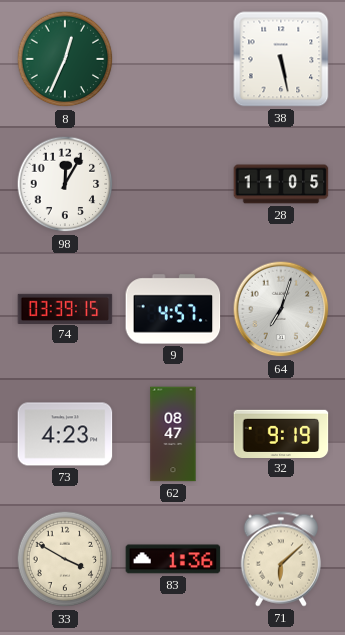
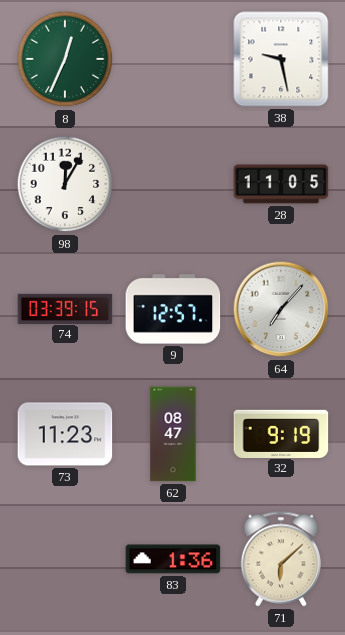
38: 5:28 -> 9:28 (281, 59)
9: 4:57 -> 12:57 (173, 309)
64: 7:03 -> 7:07 (281, 309)
73: 4:23 -> 11:23 (65, 434)
33: 3:50 -> none (65, 559)
